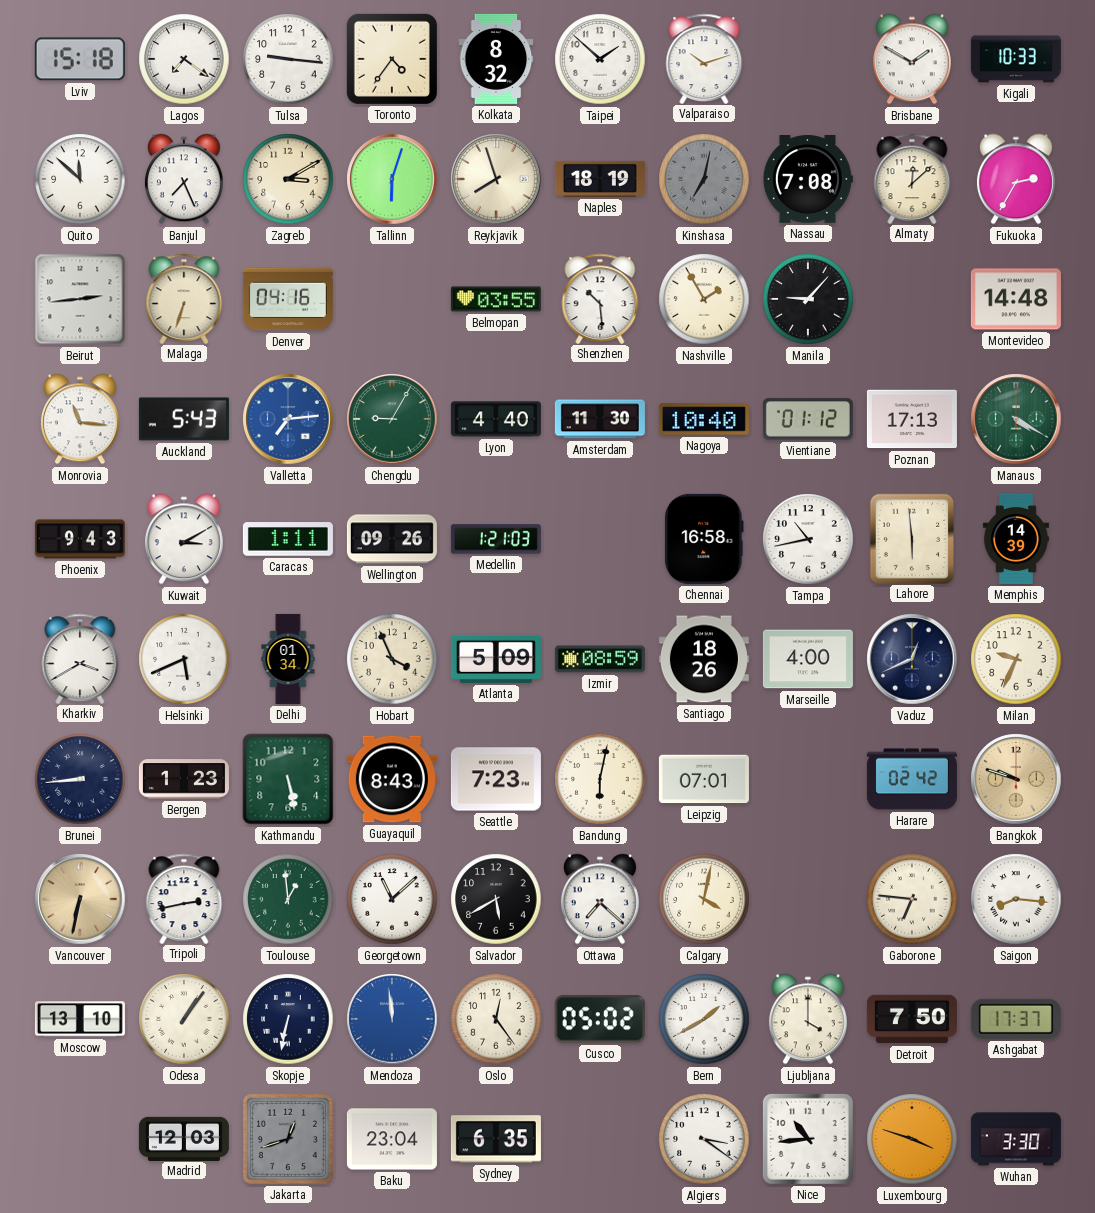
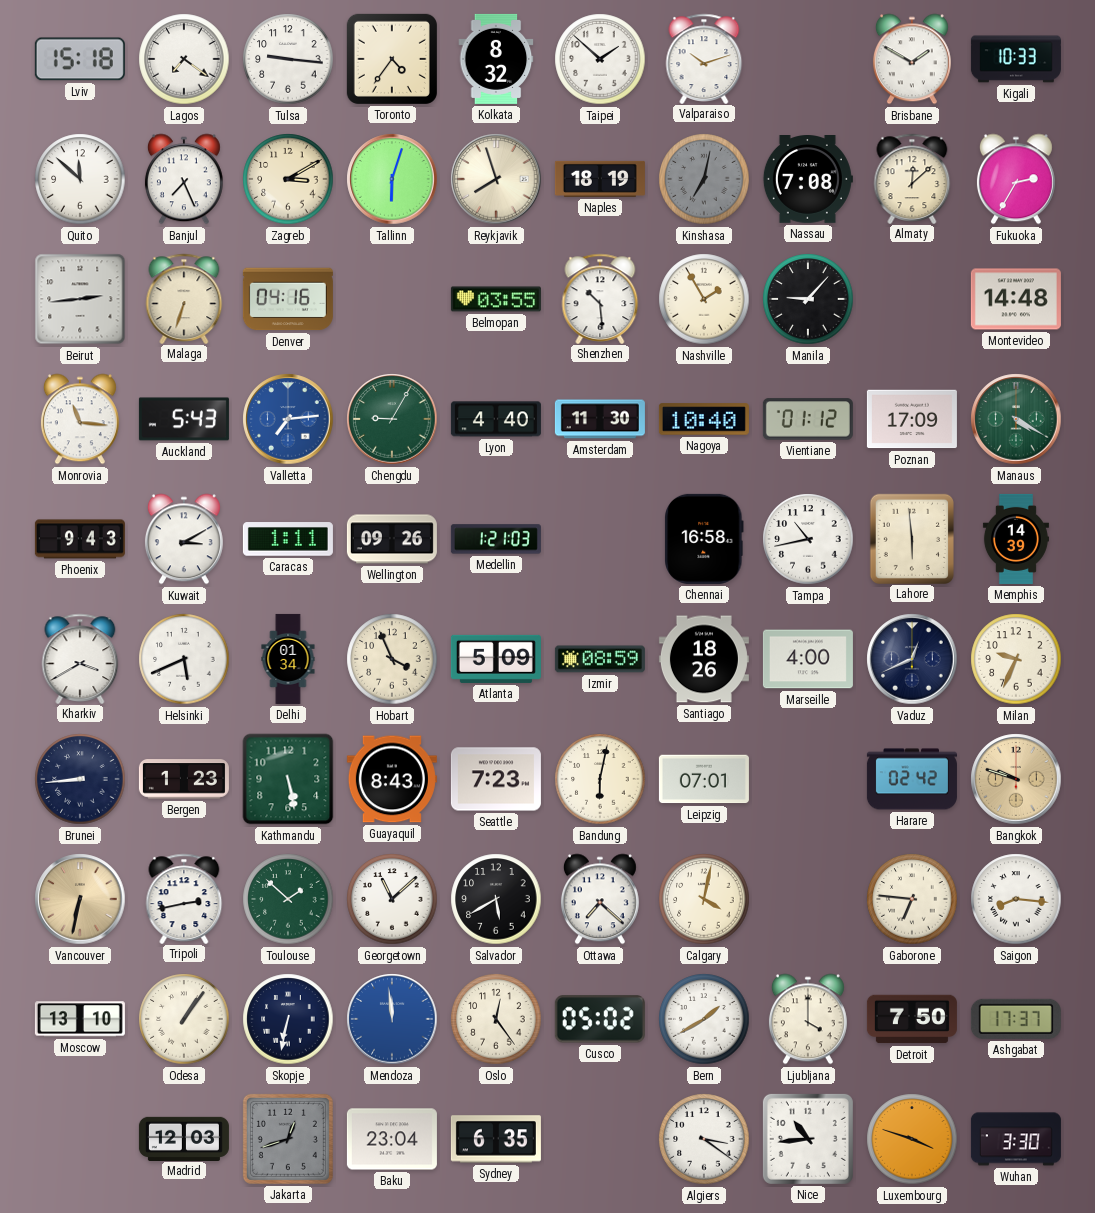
Poznan: 17:13 -> 17:09 (912, 419)
Toulouse: 12:59 -> 1:52 (288, 899)
